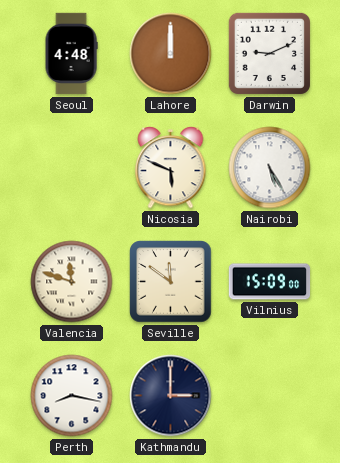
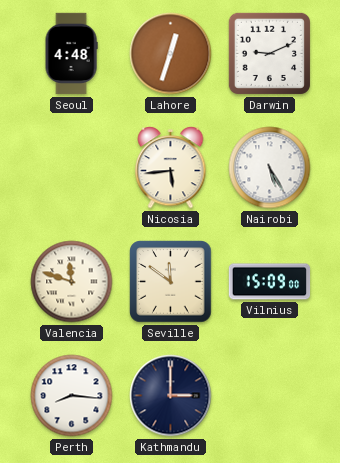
Lahore: 12:00 -> 12:33 (171, 54)
Nicosia: 5:49 -> 5:44 (171, 168)
Perth: 8:17 -> 8:16 (72, 396)
